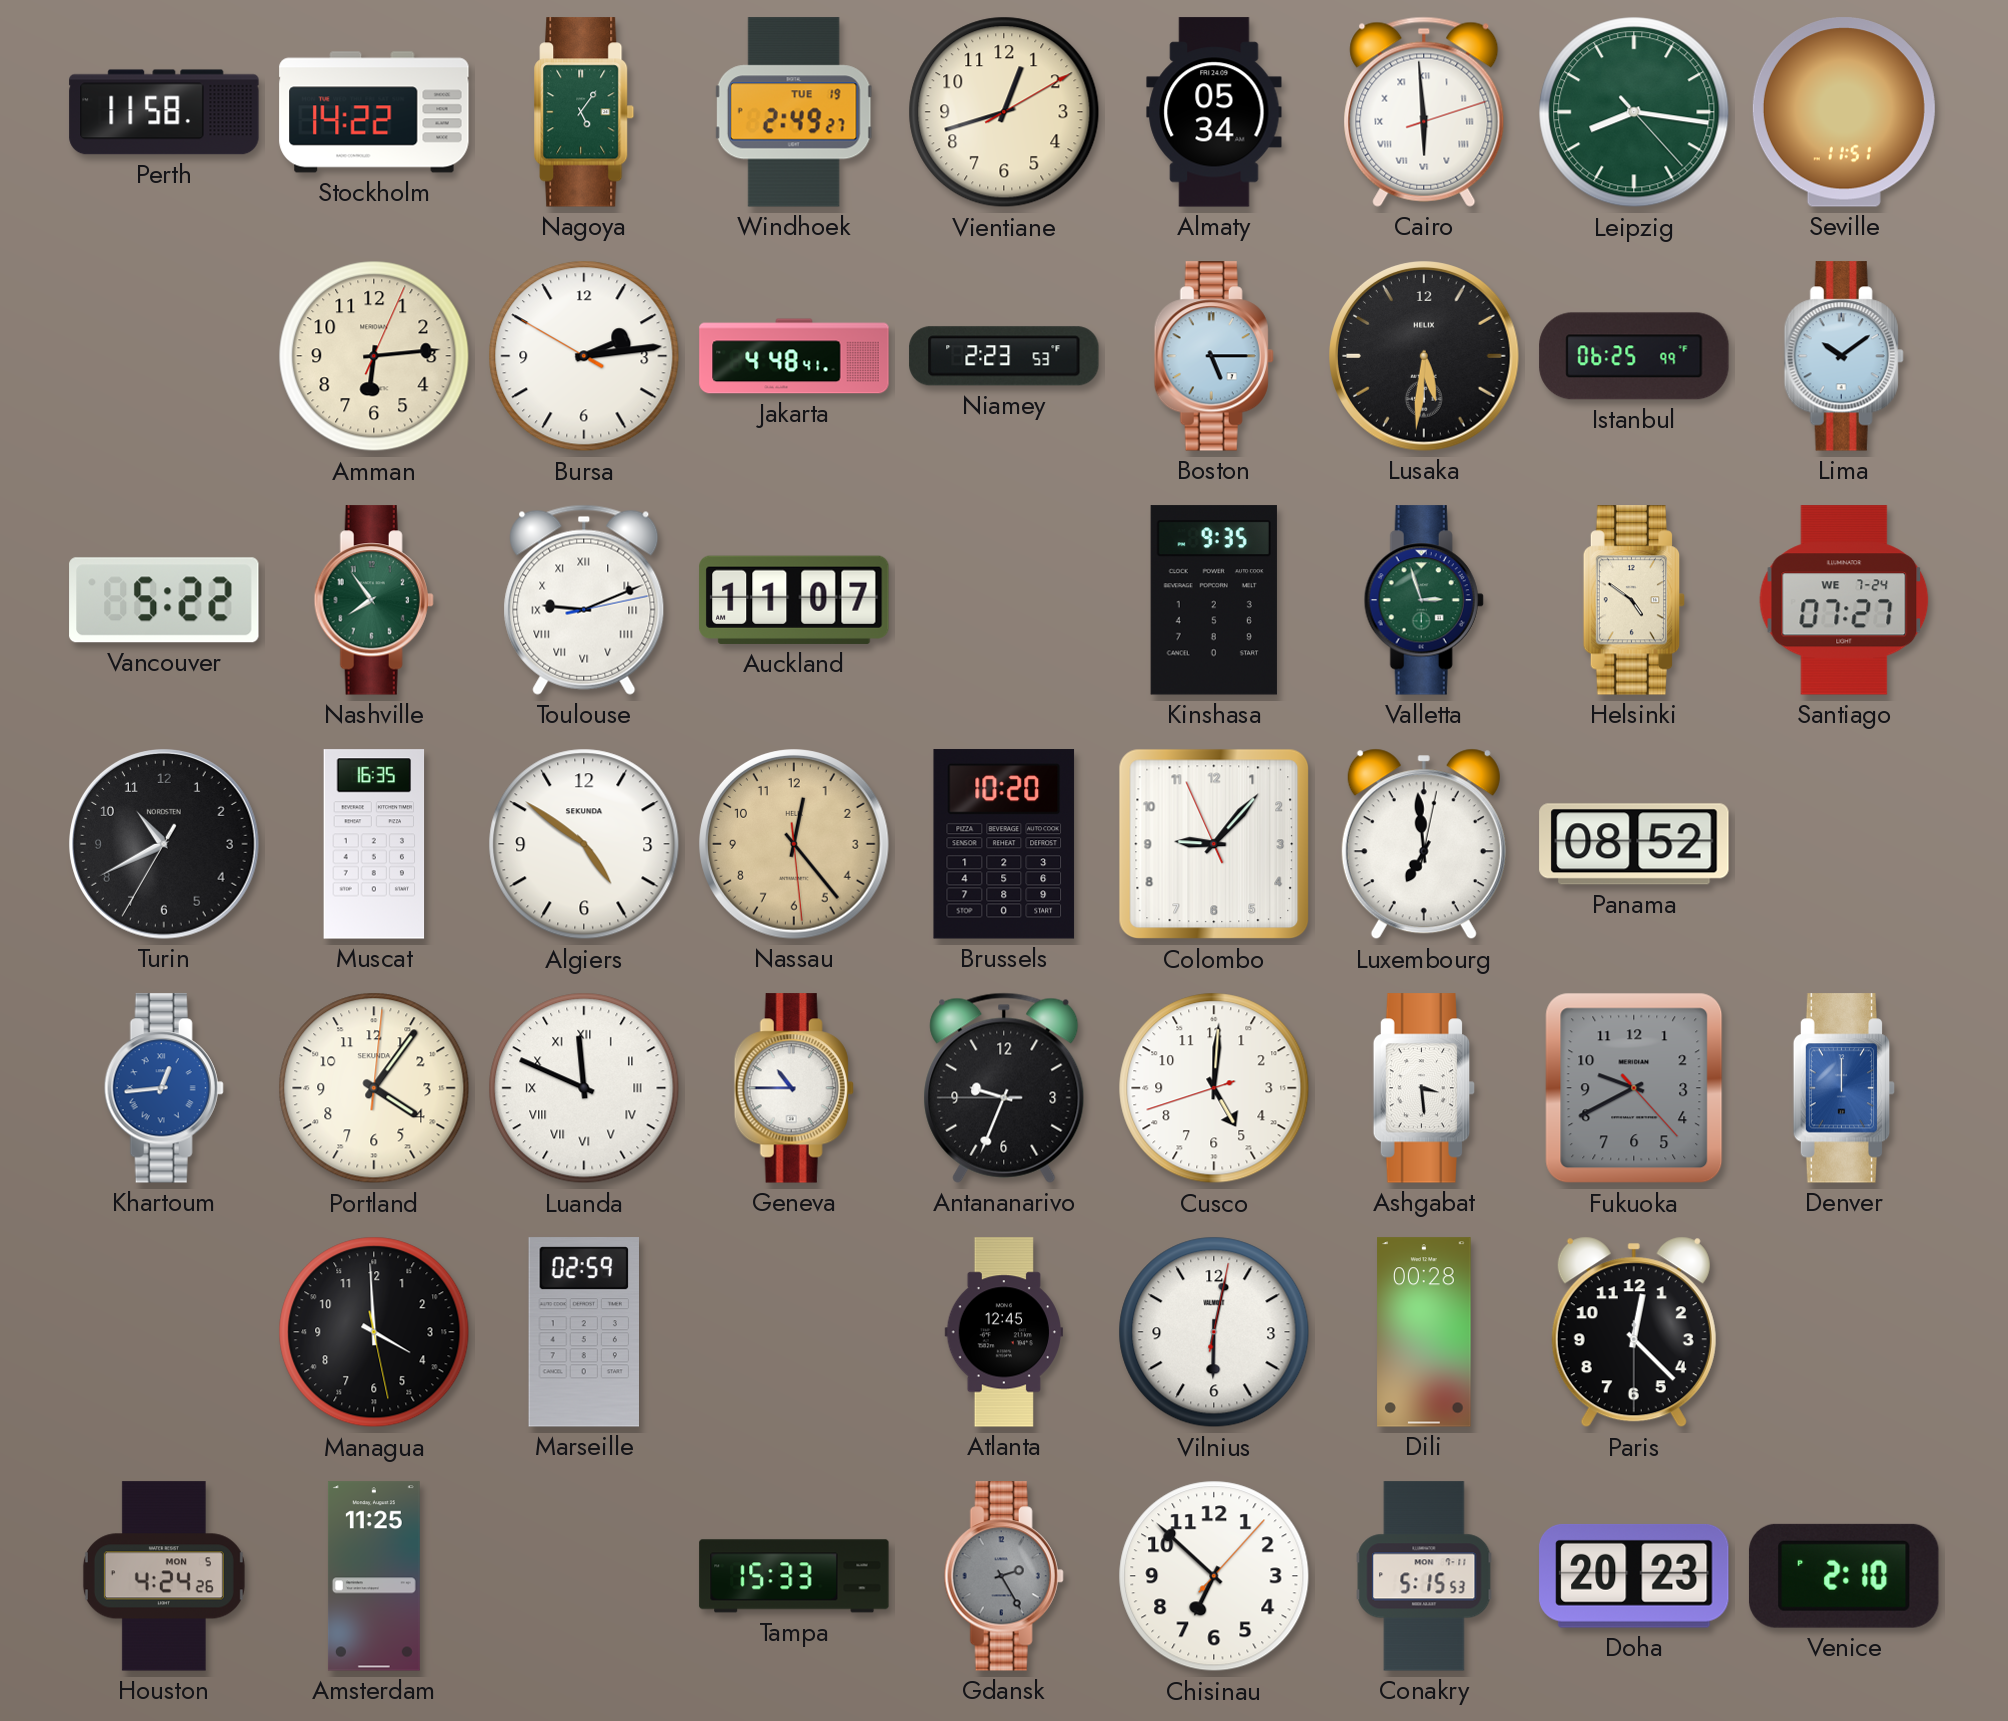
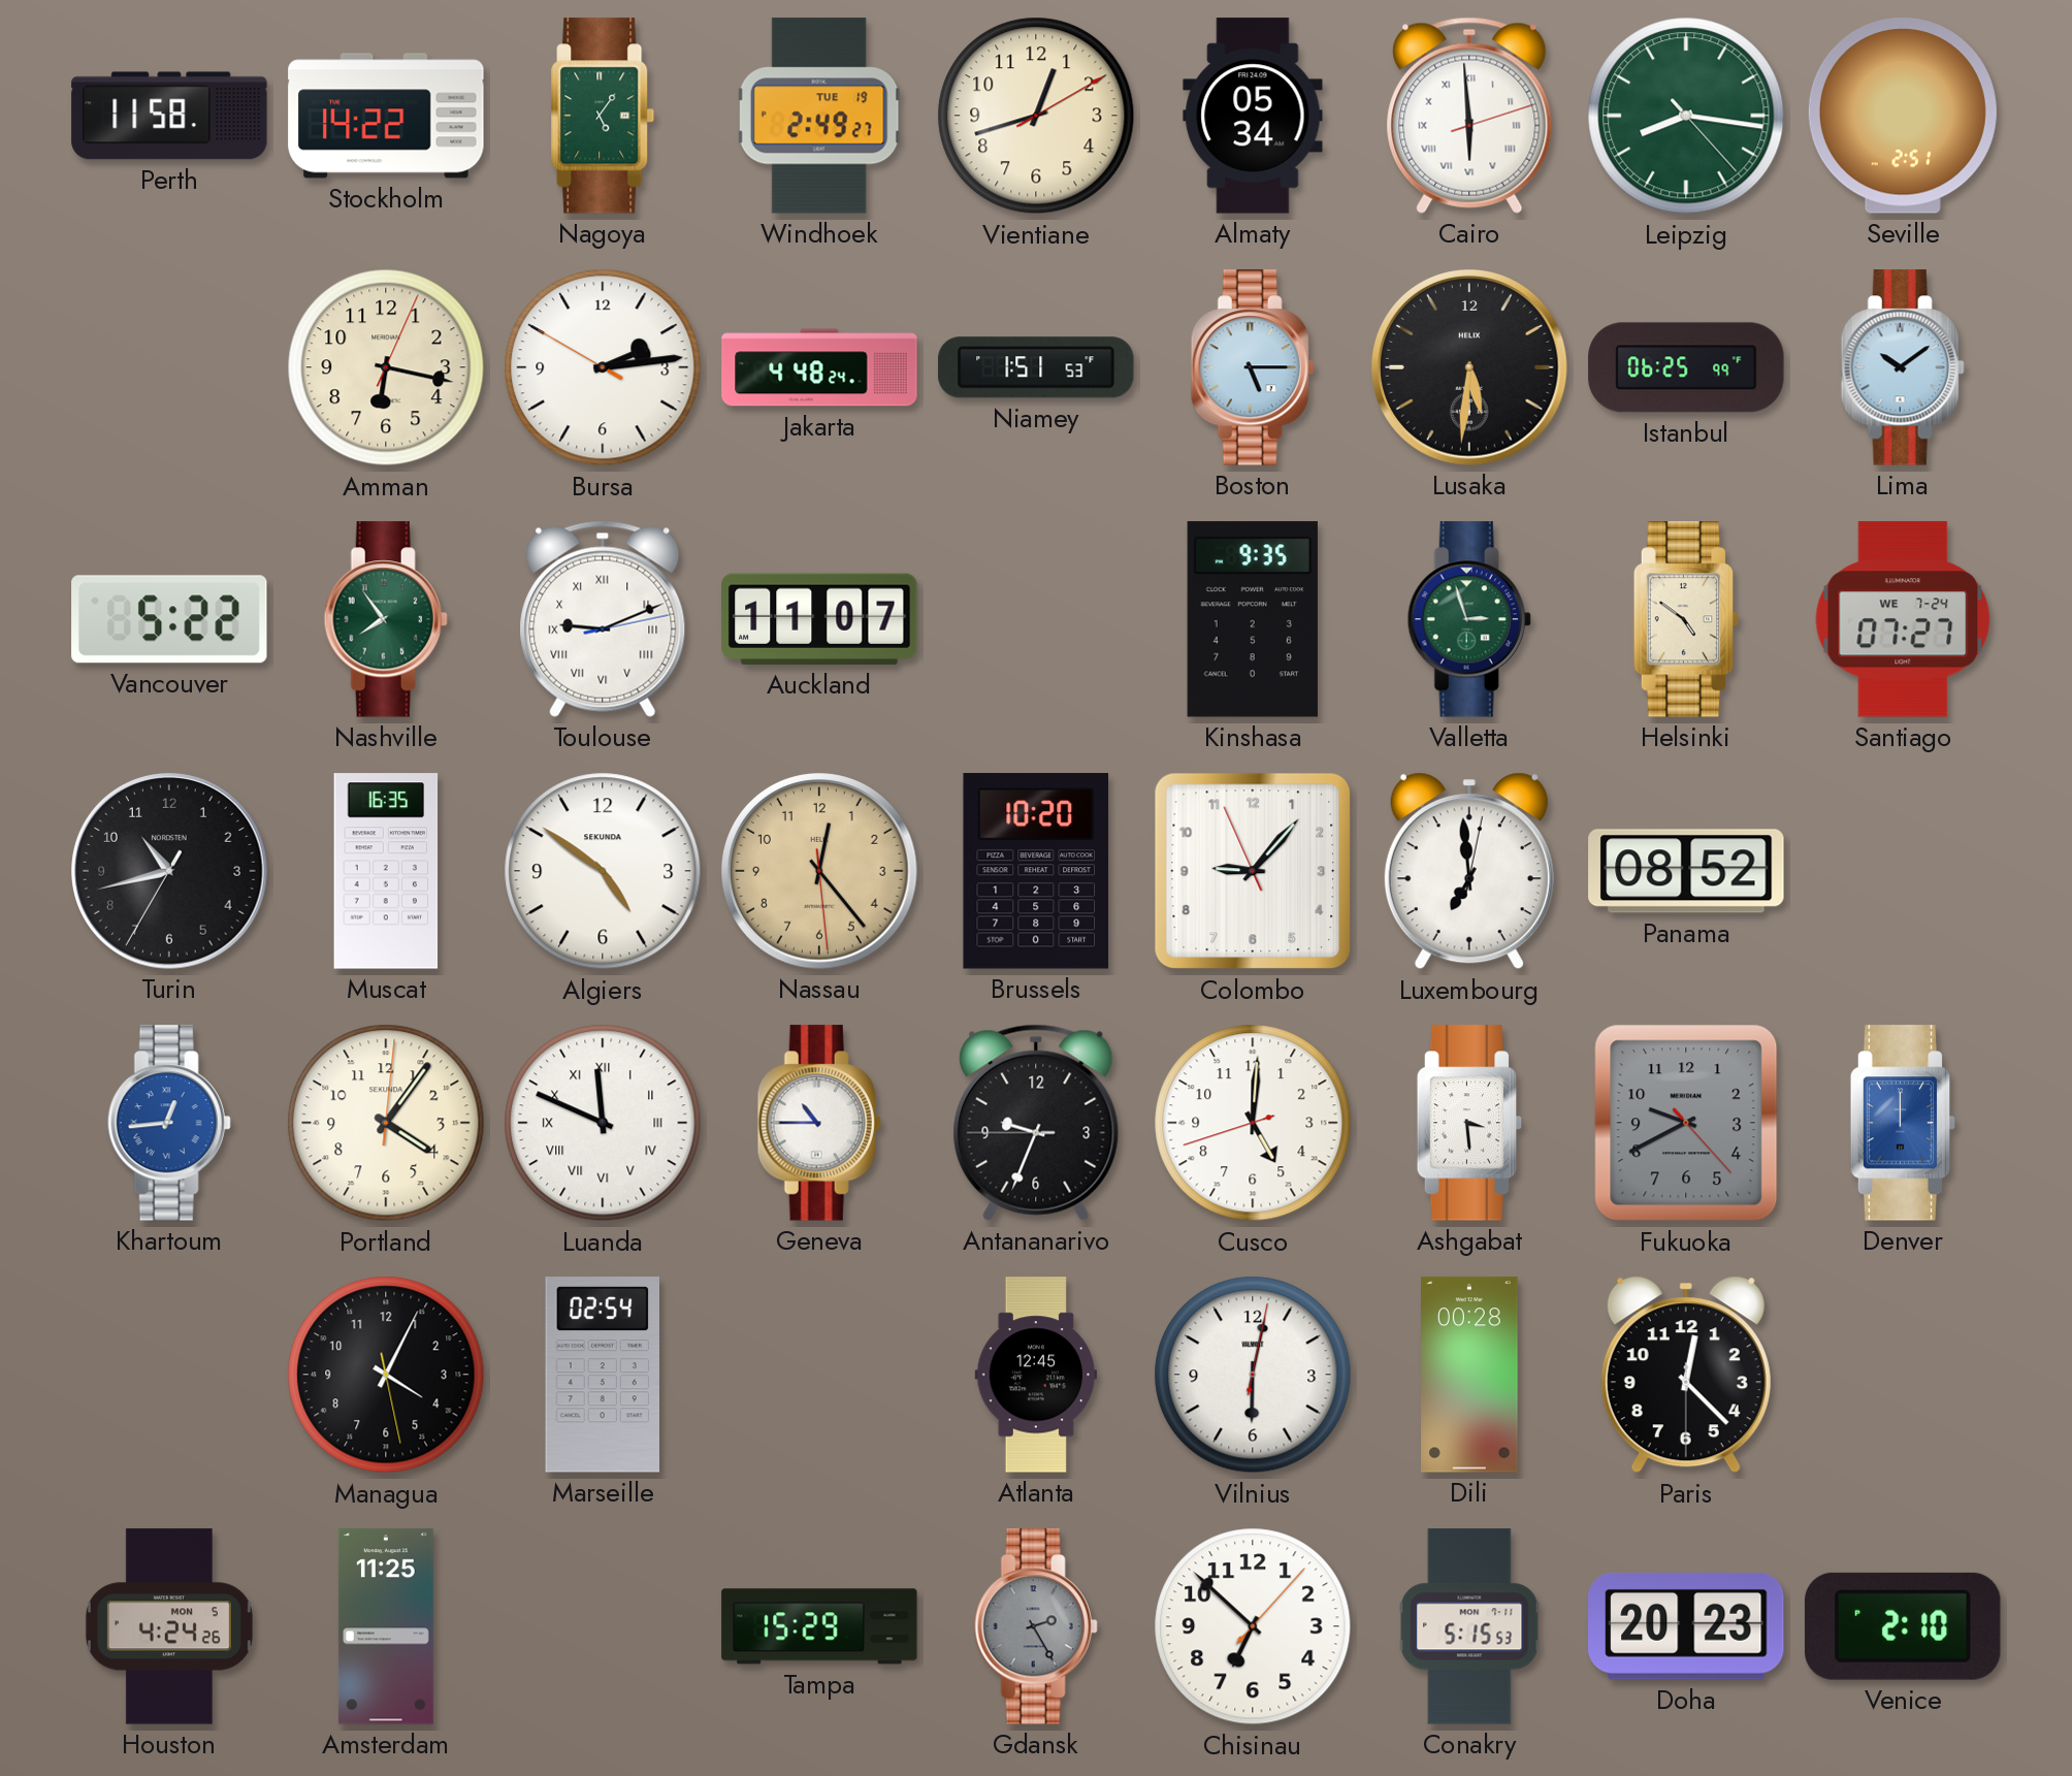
Seville: 11:51 -> 2:51 (1903, 116)
Amman: 6:14 -> 6:17 (386, 367)
Jakarta: 4:48:41 -> 4:48:24 (819, 367)
Niamey: 2:23 -> 1:51 (1036, 367)
Turin: 10:40 -> 10:42 (169, 871)
Managua: 3:59 -> 4:04 (386, 1375)
Marseille: 02:59 -> 02:54 (602, 1375)
Tampa: 15:33 -> 15:29 (819, 1626)
